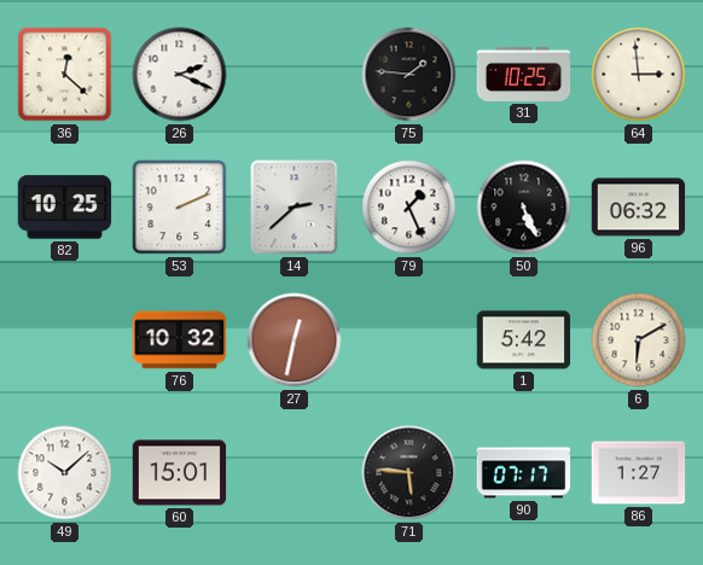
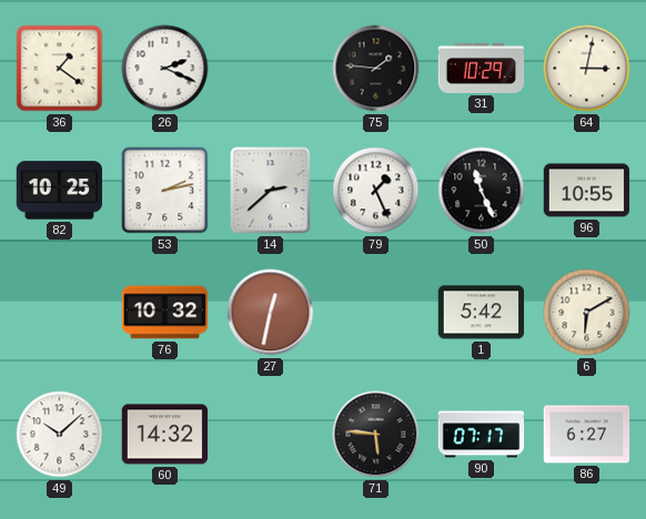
36: 12:22 -> 1:21 (60, 69)
31: 10:25 -> 10:29 (482, 68)
64: 2:59 -> 3:02 (587, 69)
53: 2:11 -> 2:13 (165, 191)
50: 5:26 -> 11:26 (482, 191)
96: 06:32 -> 10:55 (587, 191)
60: 15:01 -> 14:32 (165, 435)
86: 1:27 -> 6:27 (587, 435)
